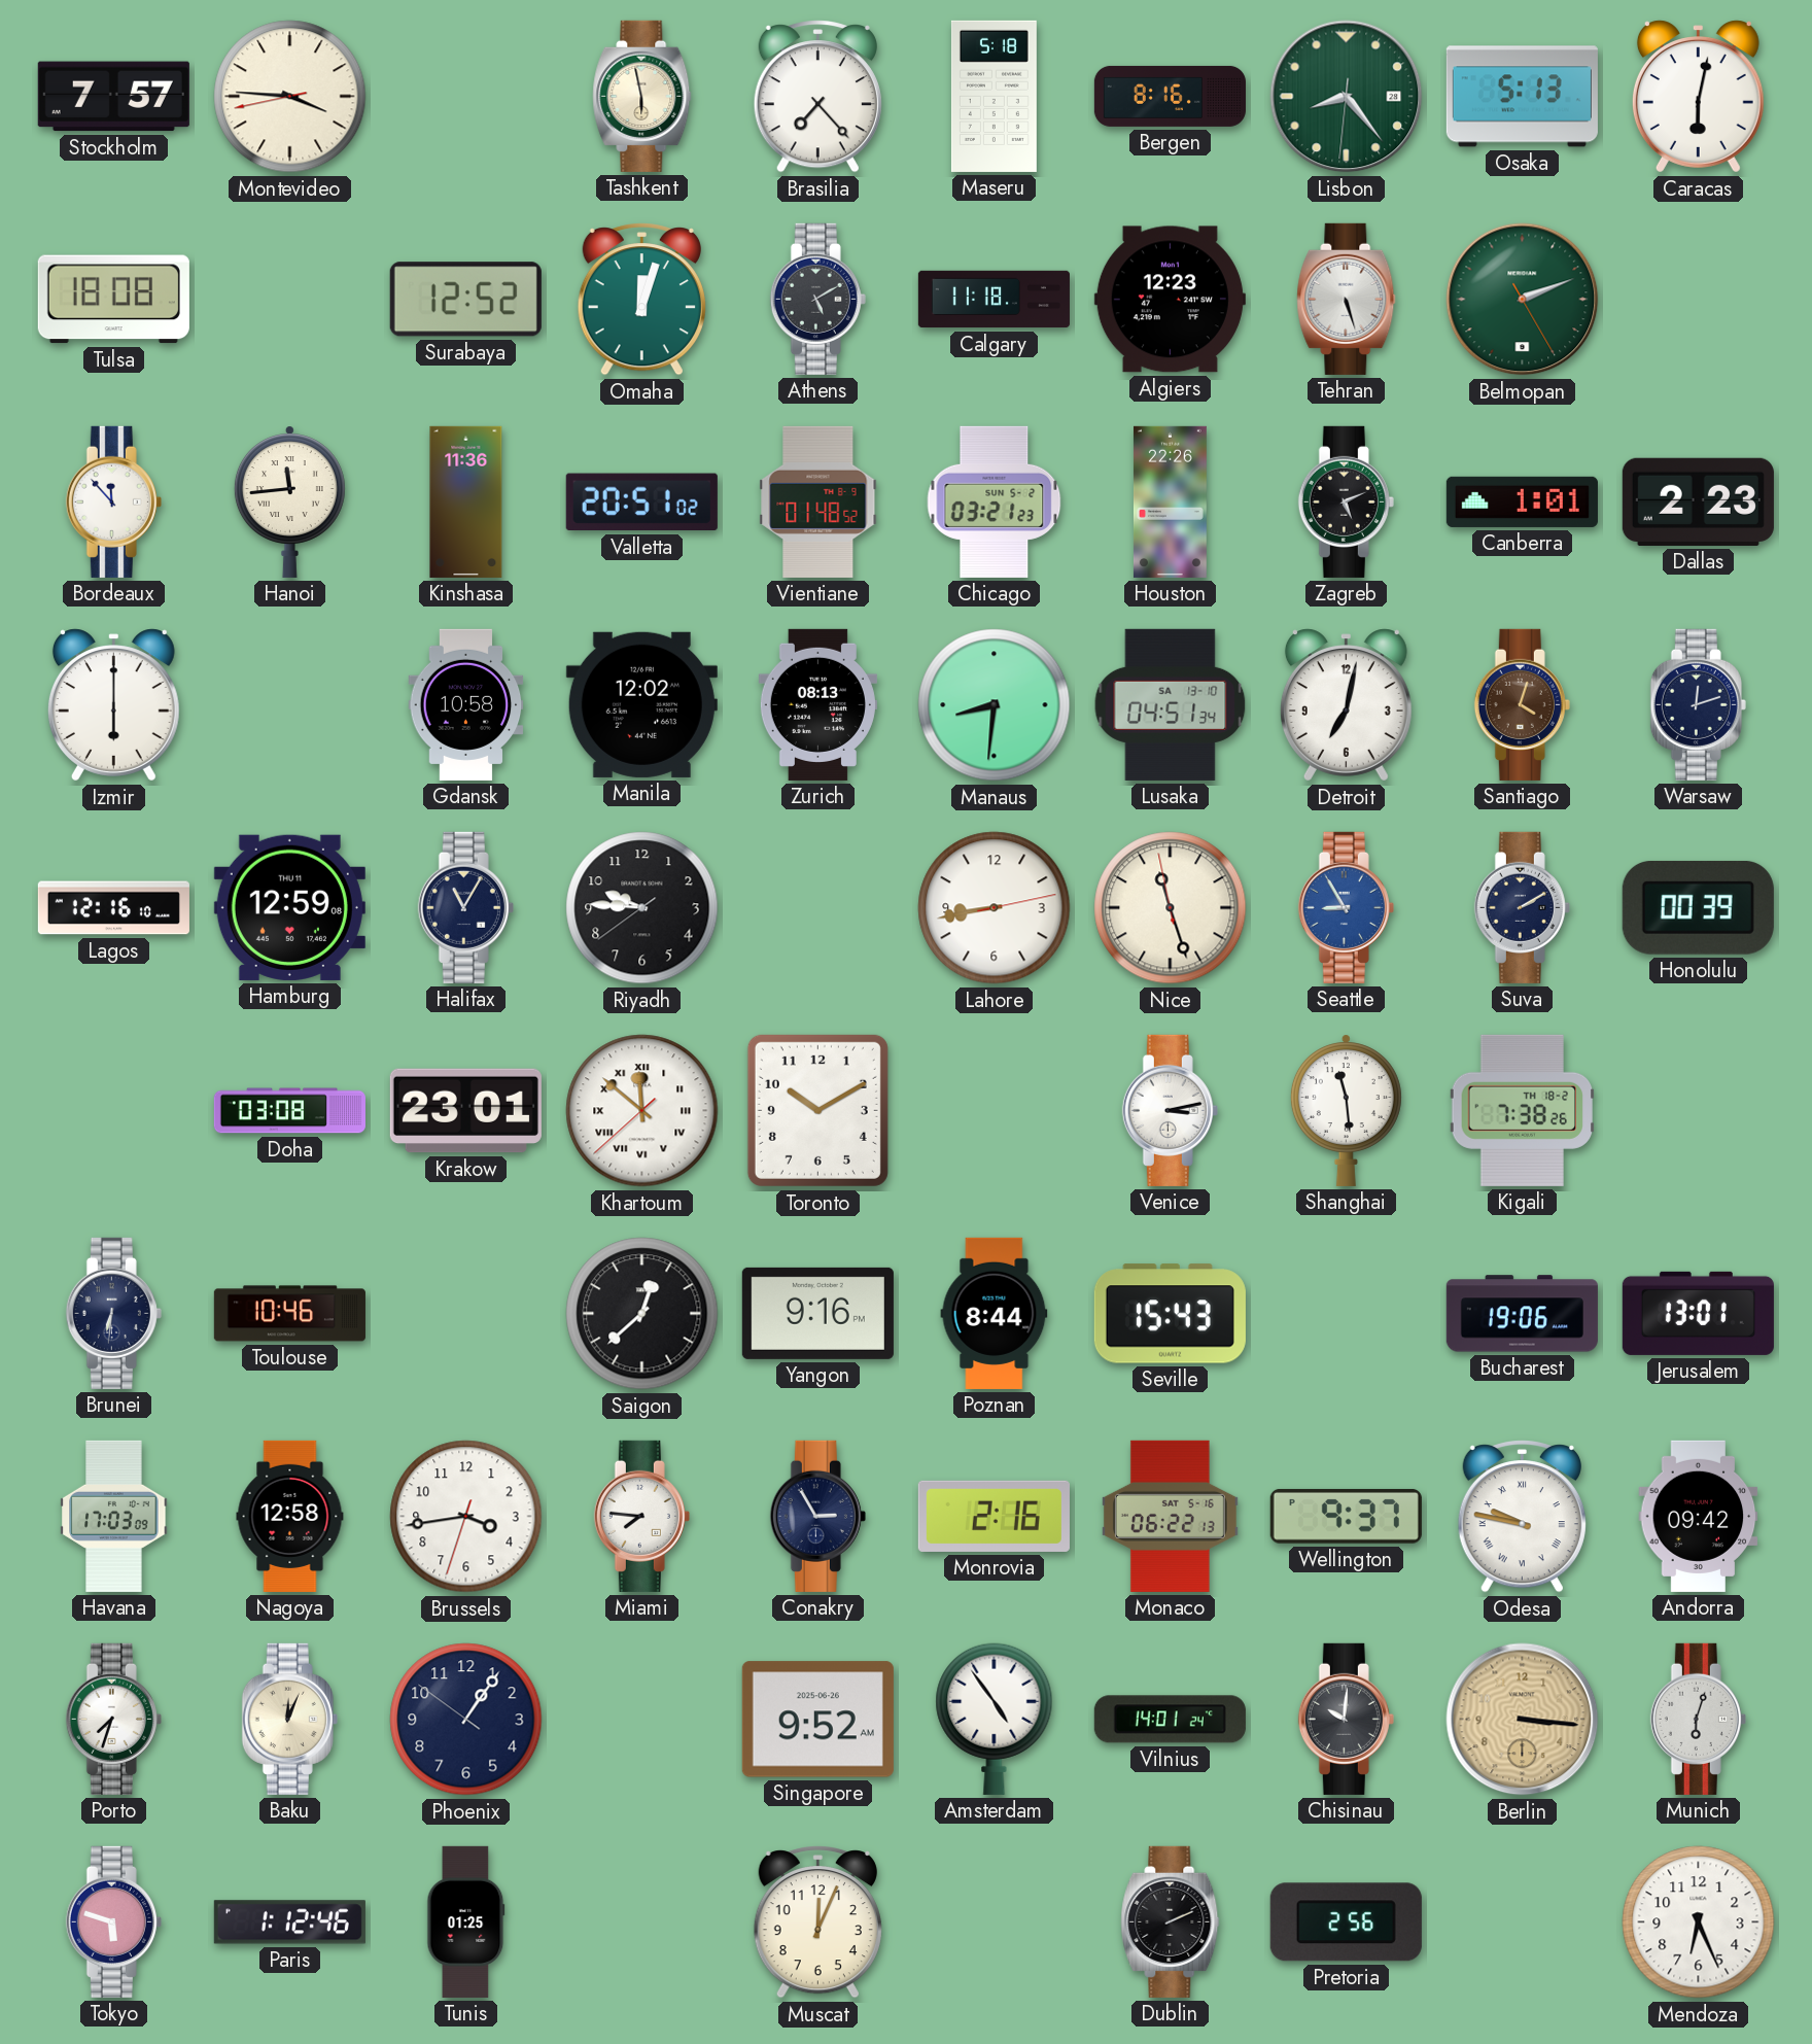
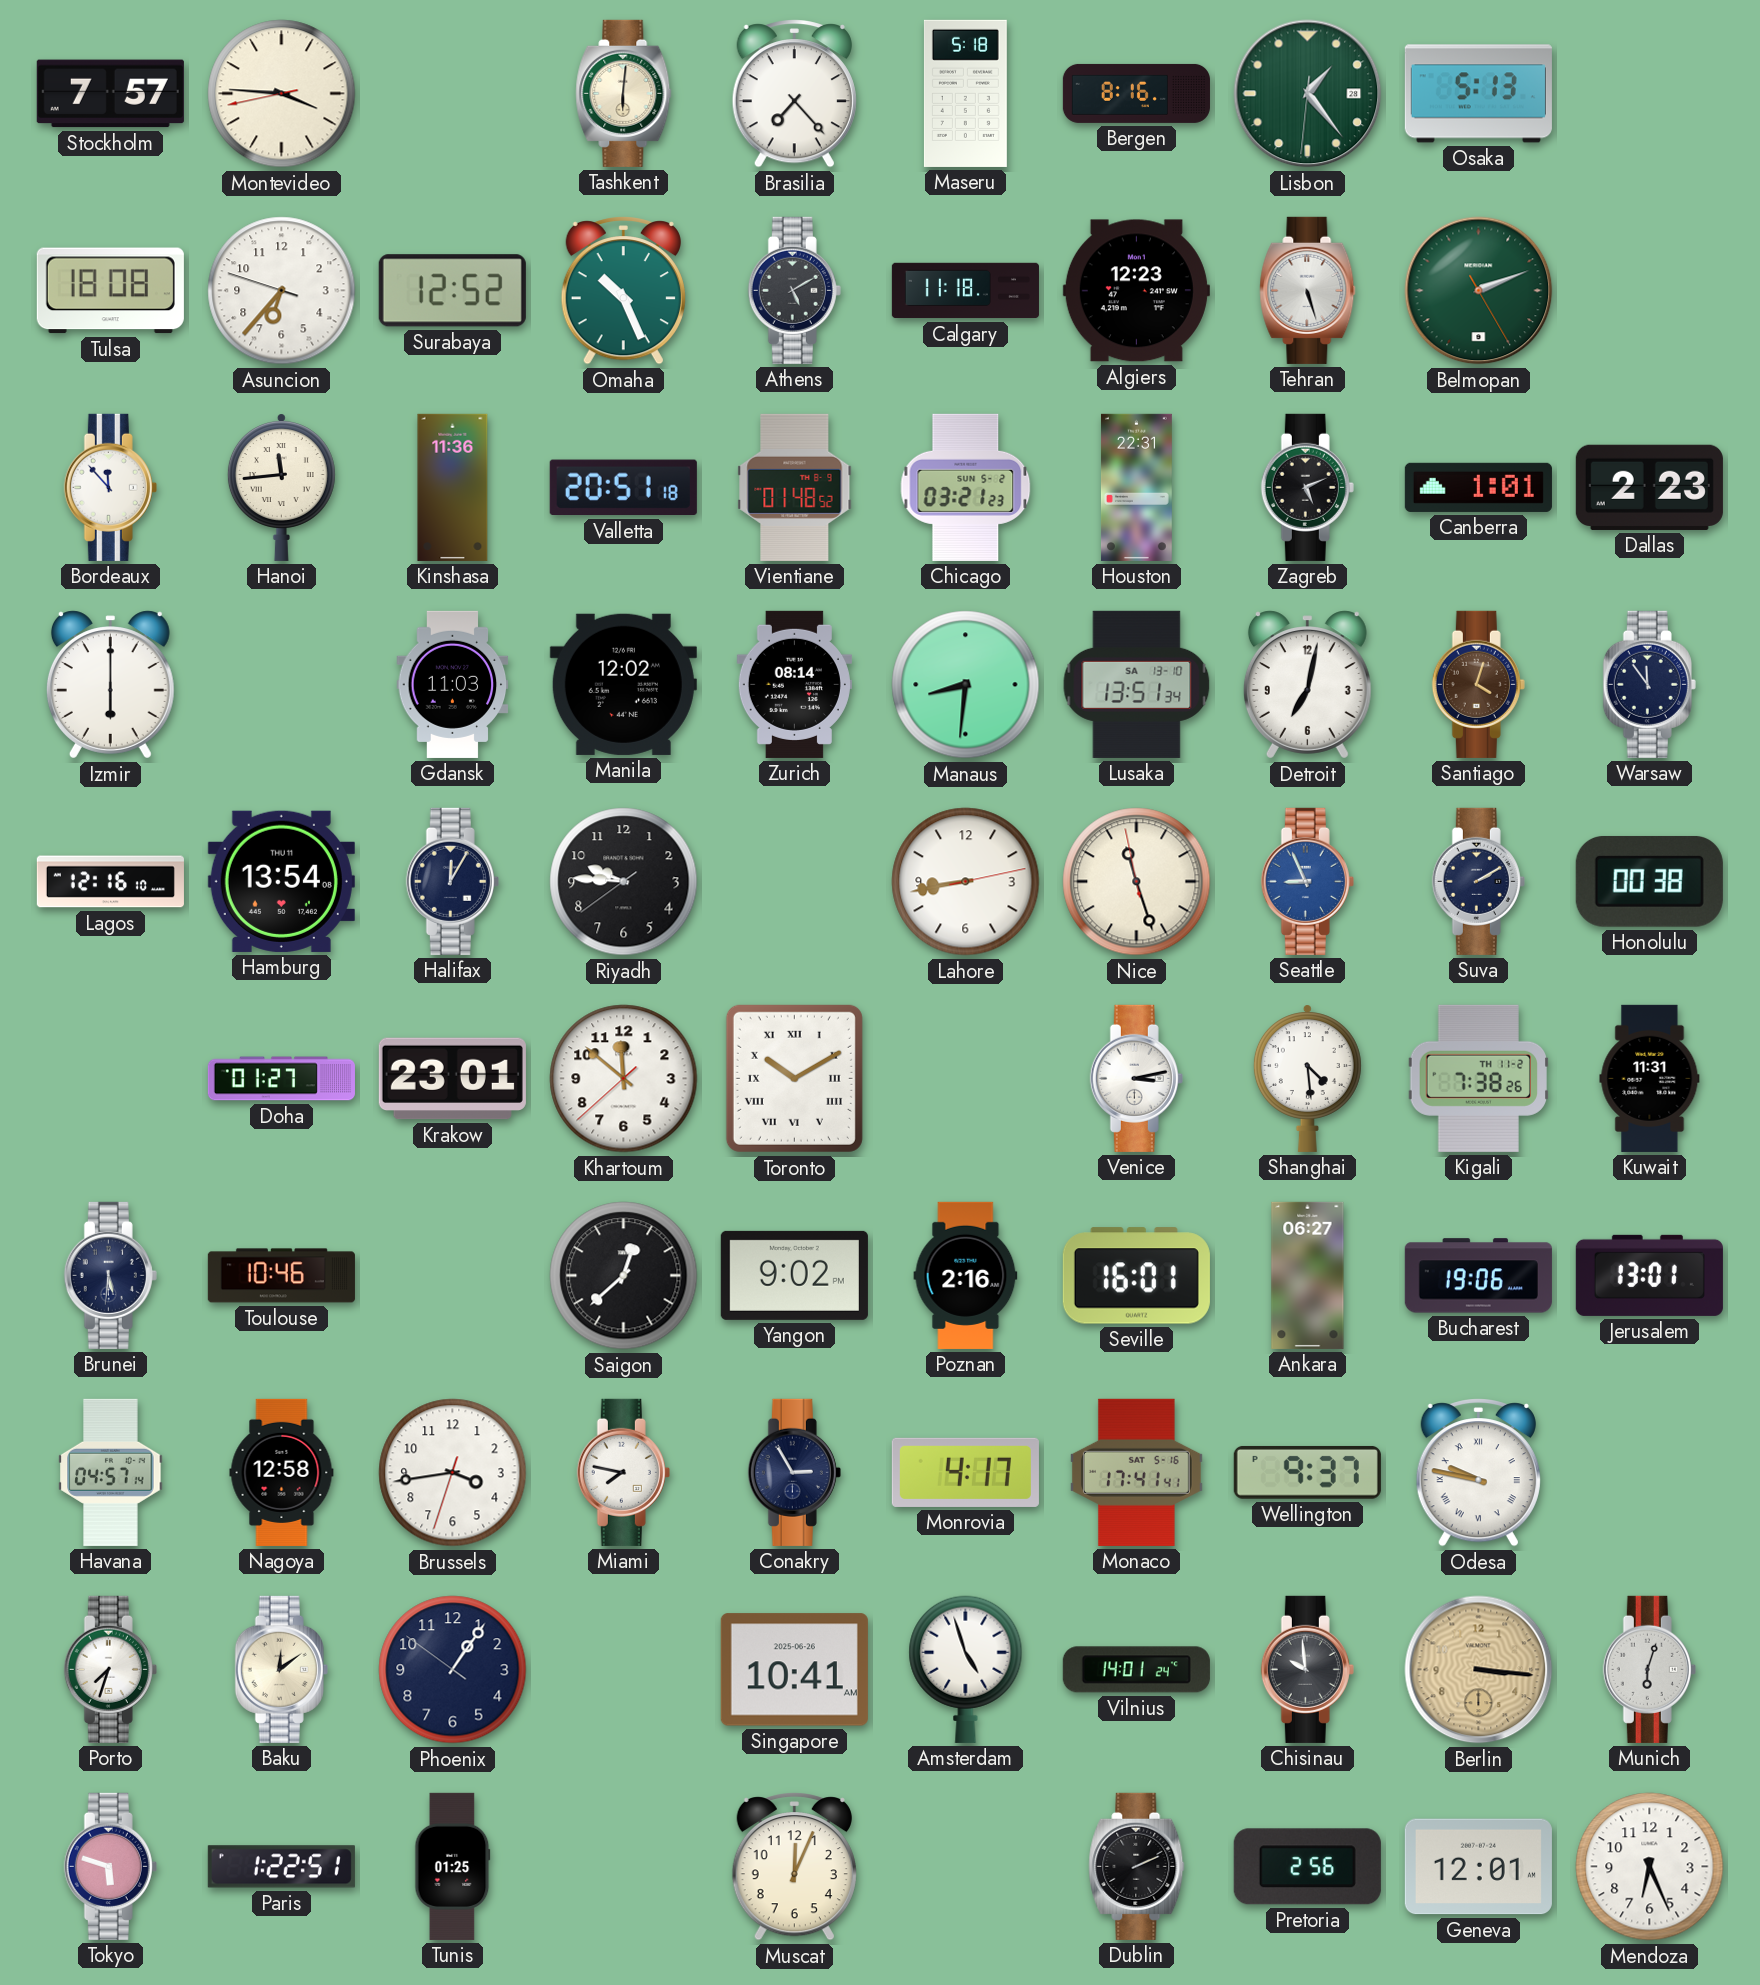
Tashkent: 5:58 -> 6:01 (624, 93)
Lisbon: 8:23 -> 1:23 (1308, 94)
Caracas: 6:02 -> none (1698, 97)
Asuncion: none -> 6:36 (282, 291)
Omaha: 12:03 -> 10:26 (623, 291)
Valletta: 20:51:02 -> 20:51:18 (623, 488)
Houston: 22:26 -> 22:31 (1136, 487)
Gdansk: 10:58 -> 11:03 (453, 684)
Zurich: 08:13 -> 08:14 (794, 684)
Lusaka: 04:51 -> 13:51 (1137, 684)
Warsaw: 12:12 -> 11:54 (1649, 684)
Hamburg: 12:59 -> 13:54 (281, 881)
Halifax: 11:05 -> 12:05 (452, 881)
Seattle: 8:55 -> 8:56 (1307, 881)
Honolulu: 00:39 -> 00:38 (1649, 881)
Doha: 03:08 -> 01:27 (281, 1079)
Khartoum numerals: Roman -> Arabic (624, 1079)
Toronto numerals: Arabic -> Roman (794, 1078)
Shanghai: 11:29 -> 4:29 (1307, 1078)
Kigali date: TH 18-2 -> TH 11-2 (1479, 1078)
Kuwait: none -> 11:31 (1650, 1078)
Brunei: 6:31 -> 5:31 (110, 1275)
Yangon: 9:16 -> 9:02 (794, 1275)
Poznan: 8:44 -> 2:16 (966, 1275)
Seville: 15:43 -> 16:01 (1136, 1276)
Ankara: none -> 06:27 (1308, 1275)
Havana: 17:03 -> 04:57 (111, 1472)
Miami: 7:46 -> 7:47 (623, 1472)
Monrovia: 2:16 -> 4:17 (965, 1472)
Monaco: 06:22 -> 17:41 (1136, 1472)
Andorra: 09:42 -> none (1699, 1516)
Baku: 12:04 -> 12:09 (281, 1669)
Singapore: 9:52 -> 10:41 (794, 1670)
Amsterdam: 4:54 -> 4:57 (966, 1669)
Chisinau: 10:01 -> 9:59 (1307, 1669)
Paris: 1:12 -> 1:22 (281, 1867)
Geneva: none -> 12:01 (1478, 1867)
